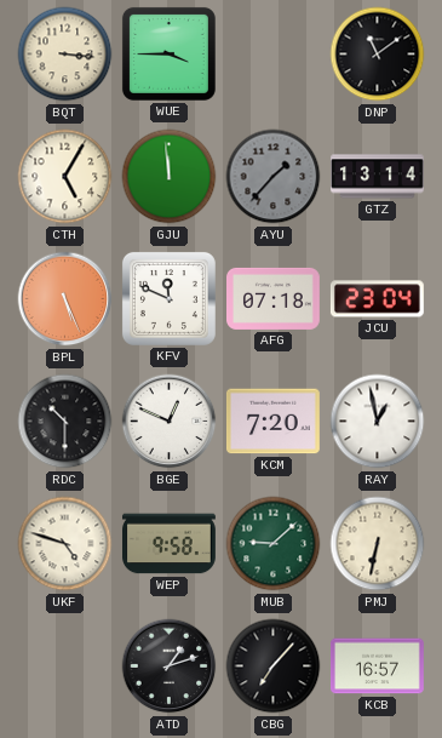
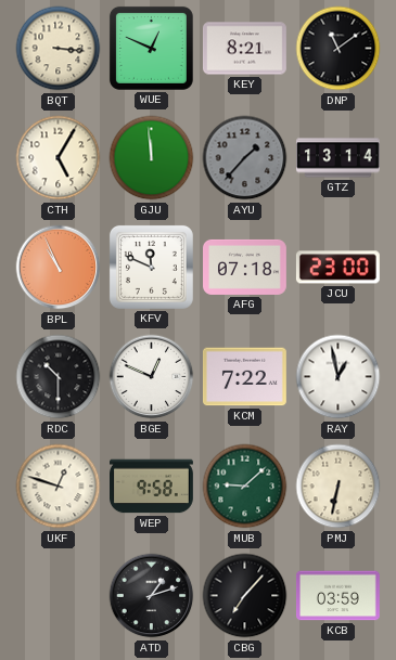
WUE: 3:45 -> 12:49 (151, 48)
KEY: none -> 8:21 (244, 49)
BPL: 5:26 -> 10:56 (59, 268)
JCU: 23:04 -> 23:00 (337, 268)
KCM: 7:20 -> 7:22 (244, 377)
UKF: 4:48 -> 12:48 (59, 487)
KCB: 16:57 -> 03:59 (338, 596)
